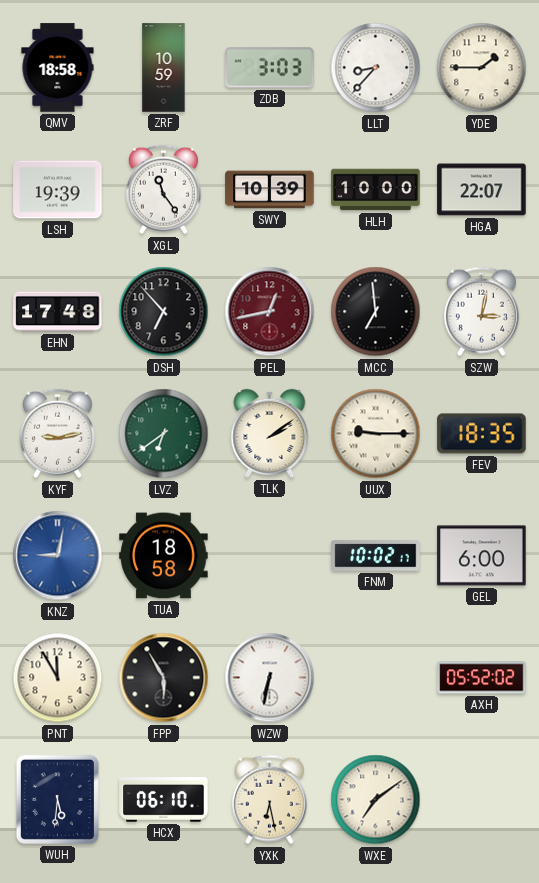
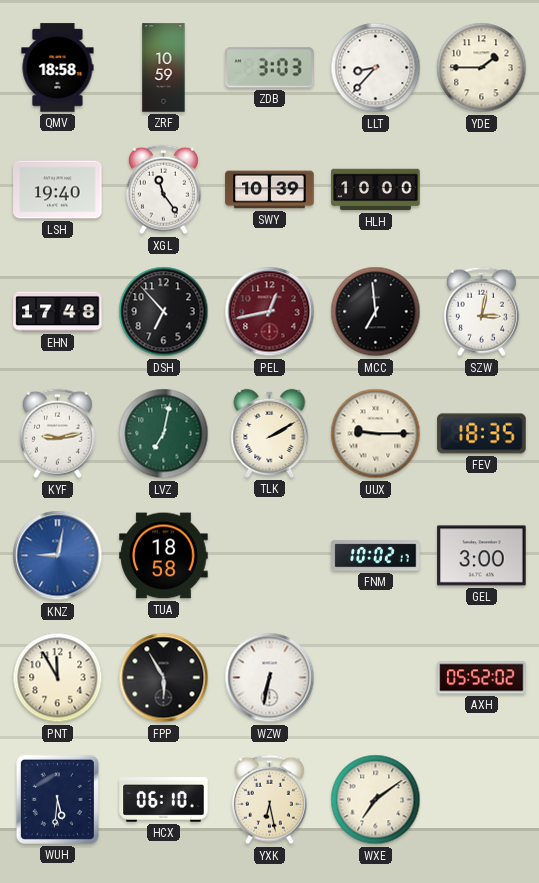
LSH: 19:39 -> 19:40 (58, 190)
HGA: 22:07 -> none (482, 190)
LVZ: 6:39 -> 7:02 (164, 434)
TLK: 2:09 -> 2:10 (270, 433)
GEL: 6:00 -> 3:00 (482, 556)
